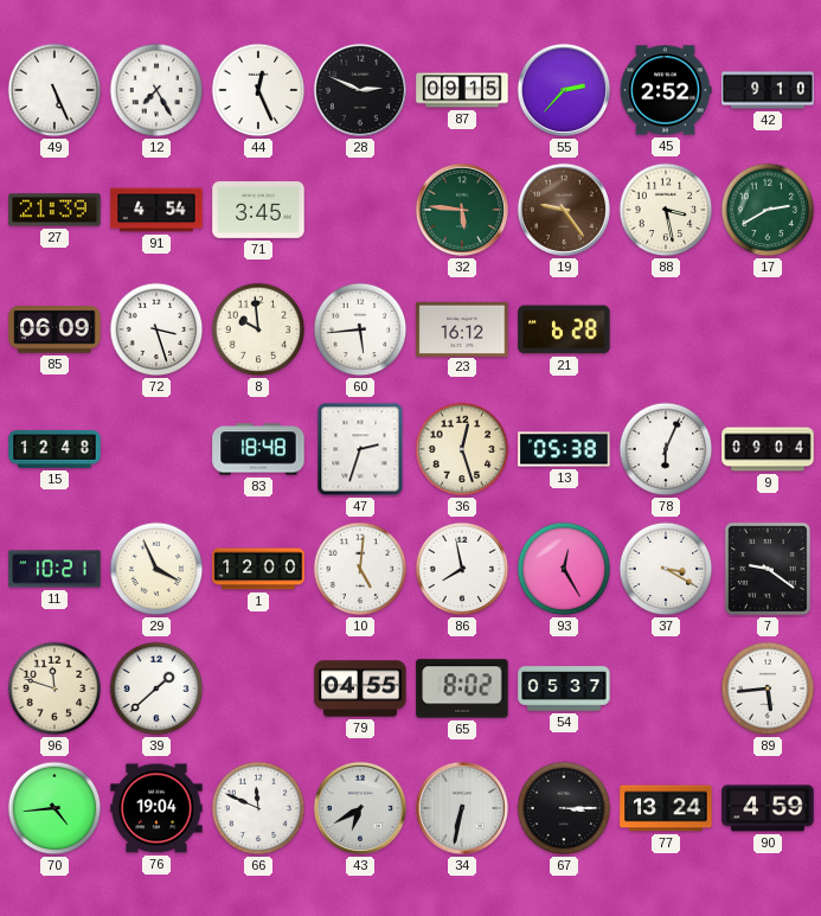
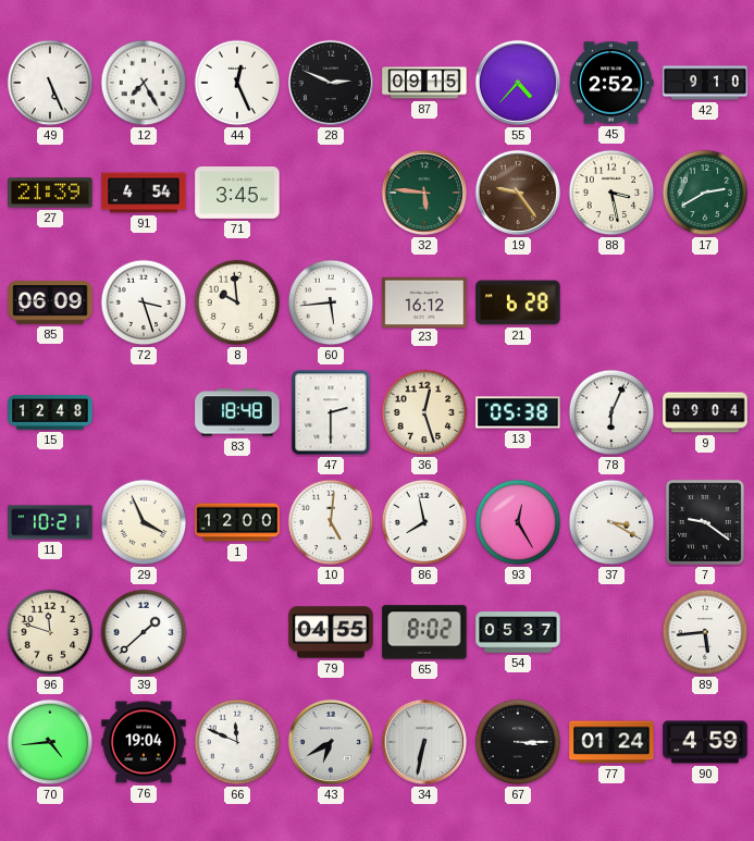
55: 2:37 -> 4:37 (518, 83)
47: 2:33 -> 2:30 (331, 412)
77: 13:24 -> 01:24 (611, 742)
